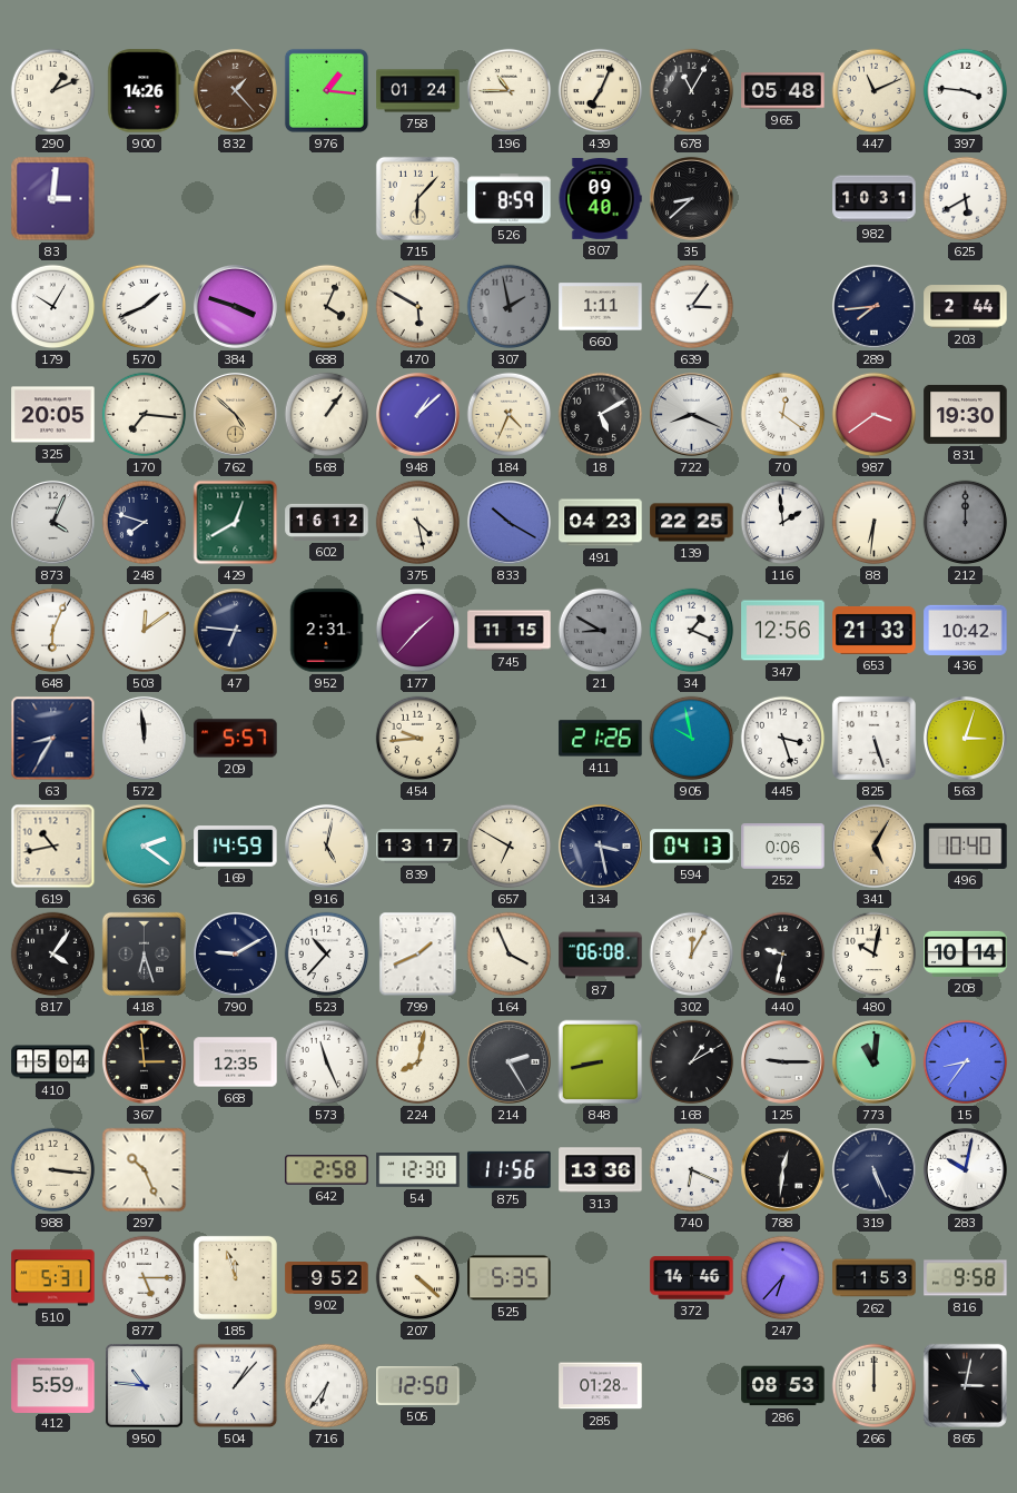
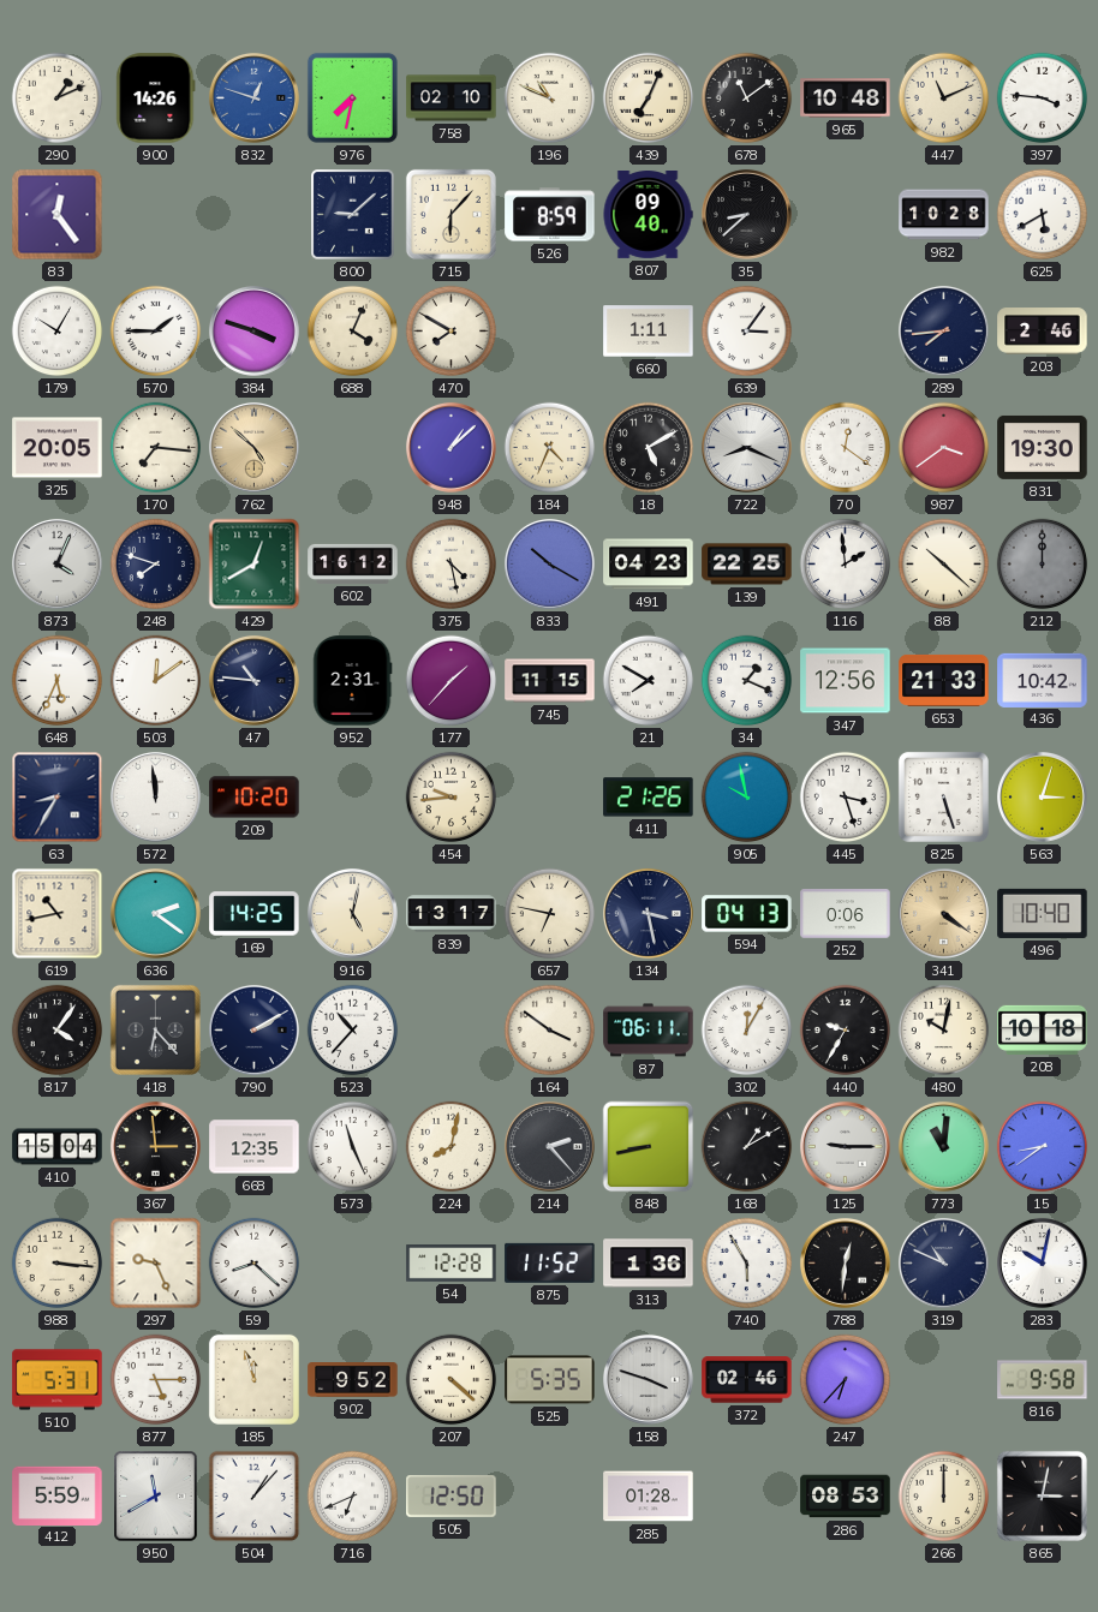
832: 1:23 -> 12:48 (253, 97)
832 dial: brown -> blue (253, 97)
976: 1:16 -> 7:32 (352, 97)
758: 01:24 -> 02:10 (452, 98)
196: 10:45 -> 10:49 (550, 98)
678: 11:05 -> 11:09 (747, 98)
965: 05:48 -> 10:48 (846, 98)
83: 3:01 -> 12:24 (58, 215)
800: none -> 9:08 (353, 215)
982: 10:31 -> 10:28 (944, 215)
570: 1:41 -> 1:45 (156, 332)
470: 5:50 -> 7:50 (452, 332)
307: 1:58 -> none (510, 307)
203: 2:44 -> 2:46 (1043, 332)
568: 1:06 -> none (327, 415)
88: 6:31 -> 10:22 (944, 565)
648: 6:04 -> 5:34 (58, 681)
47: 6:46 -> 10:46 (253, 680)
21: 8:50 -> 7:50 (649, 681)
21 dial: grey -> white (649, 681)
209: 5:57 -> 10:20 (255, 798)
169: 14:59 -> 14:25 (255, 914)
657: 6:50 -> 6:47 (550, 914)
341: 5:05 -> 4:21 (943, 913)
418: 6:27 -> 6:23 (155, 1029)
790: 9:10 -> 2:10 (253, 1029)
799: 1:41 -> none (418, 955)
164: 3:56 -> 3:51 (550, 1031)
87: 06:08 -> 06:11 (649, 1031)
440: 9:32 -> 9:35 (846, 1031)
208: 10:14 -> 10:18 (1043, 1029)
214: 2:25 -> 2:23 (549, 1146)
15: 8:36 -> 8:39 (1043, 1147)
297: 10:26 -> 9:26 (156, 1264)
59: none -> 8:22 (255, 1264)
642: 2:58 -> none (327, 1170)
54: 12:30 -> 12:28 (452, 1264)
875: 11:56 -> 11:52 (550, 1262)
313: 13:36 -> 1:36 (649, 1264)
740: 6:19 -> 5:55 (747, 1264)
319: 5:26 -> 10:49 (943, 1262)
158: none -> 3:48 (648, 1379)
372: 14:46 -> 02:46 (747, 1380)
262: 1:53 -> none (875, 1278)
950: 10:46 -> 11:40 (156, 1497)
716: 6:36 -> 6:41 (353, 1497)
